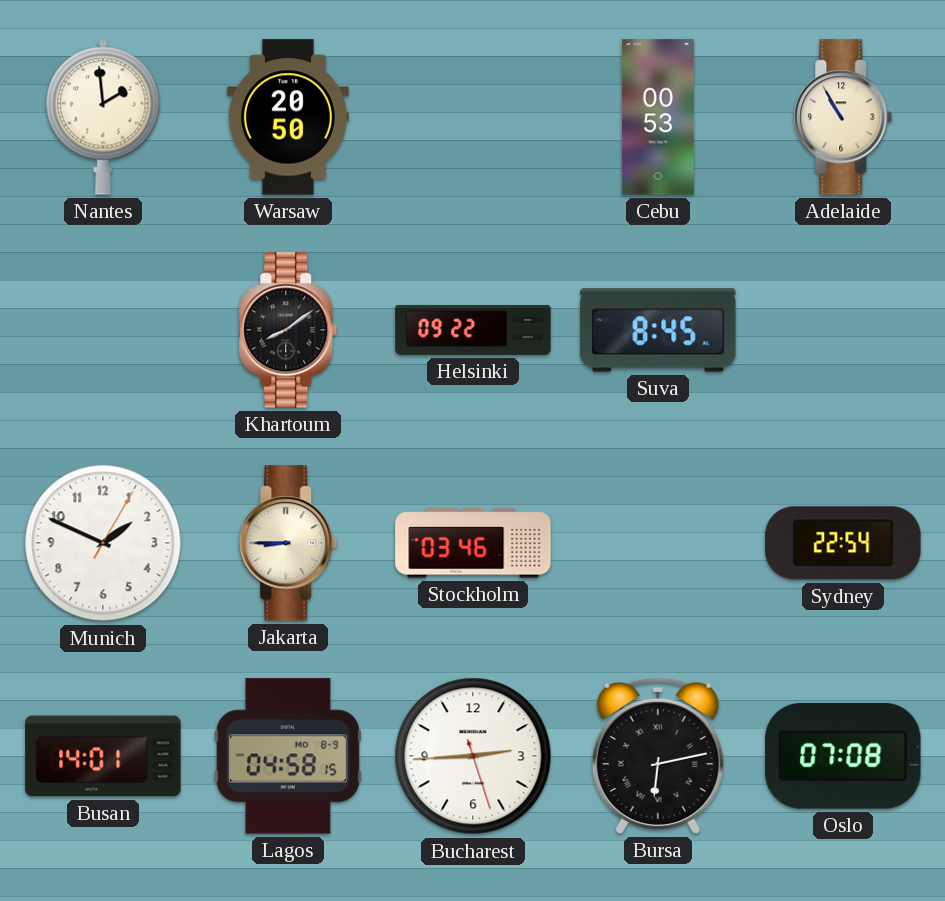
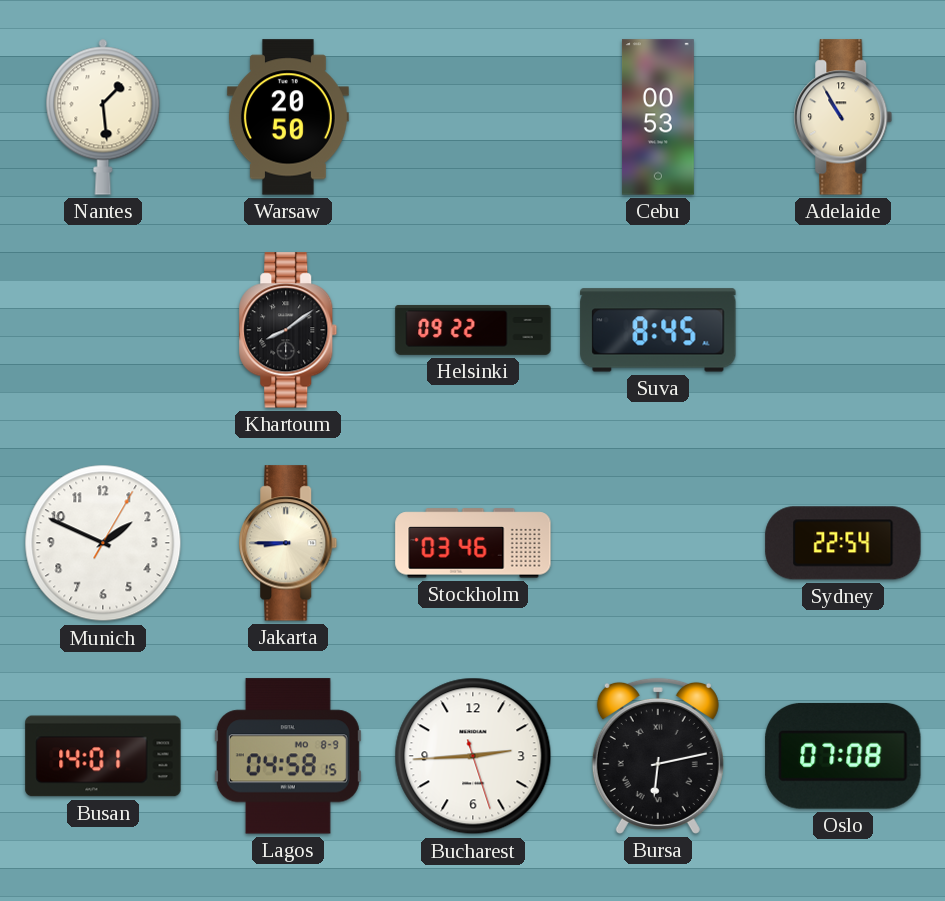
Nantes: 1:59 -> 1:29 (103, 117)
